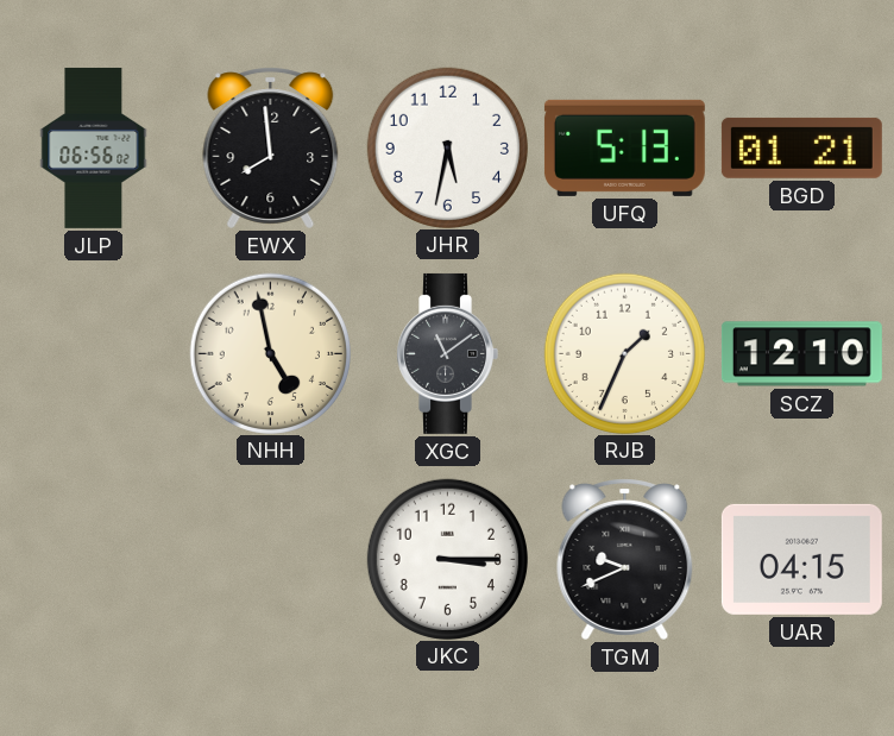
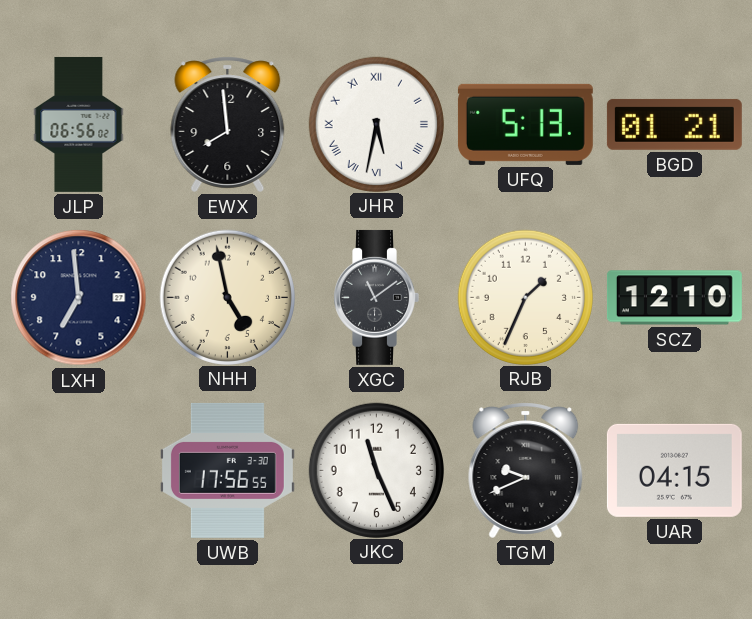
JHR numerals: Arabic -> Roman (376, 124)
LXH: none -> 6:59 (79, 298)
UWB: none -> 17:56 (227, 470)
JKC: 3:15 -> 11:26 (376, 470)
